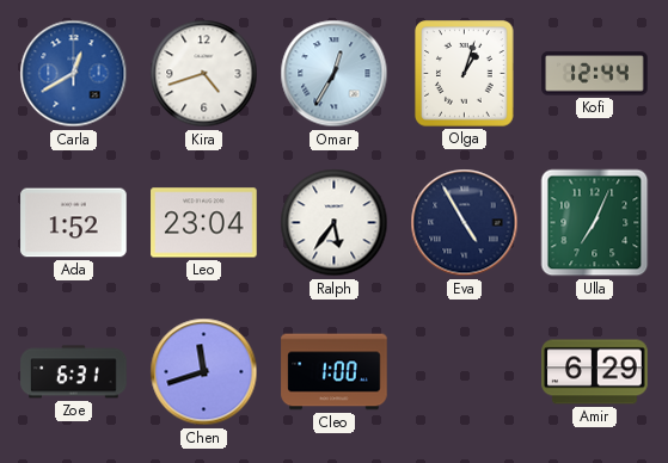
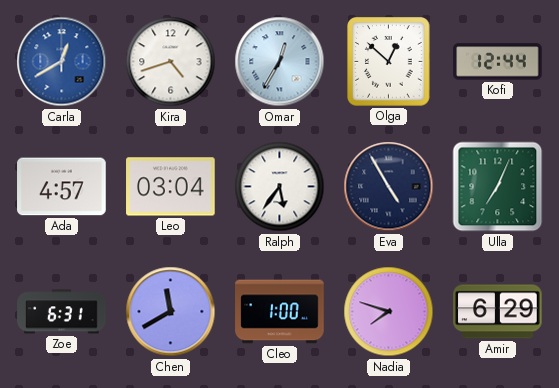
Olga: 1:03 -> 12:52 (389, 62)
Ada: 1:52 -> 4:57 (62, 187)
Leo: 23:04 -> 03:04 (171, 187)
Chen: 11:42 -> 11:40 (171, 312)
Nadia: none -> 7:48 (389, 312)
